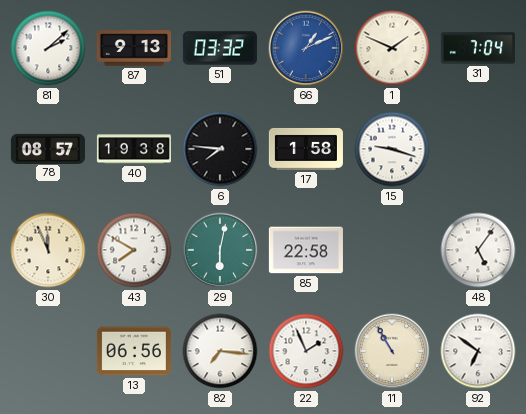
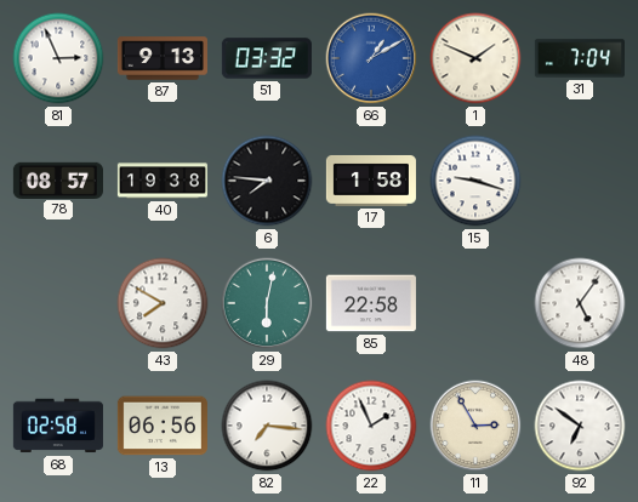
81: 2:08 -> 2:56 (58, 58)
66: 1:11 -> 1:10 (371, 58)
30: 11:56 -> none (48, 250)
68: none -> 02:58 (58, 426)
11: 10:55 -> 2:55 (475, 426)
